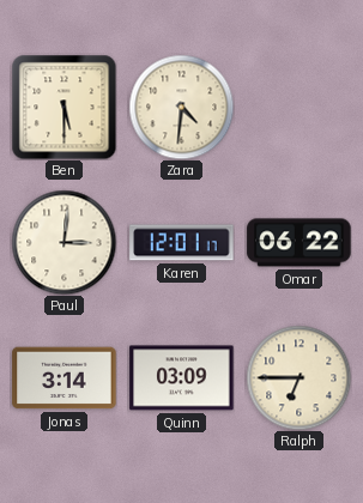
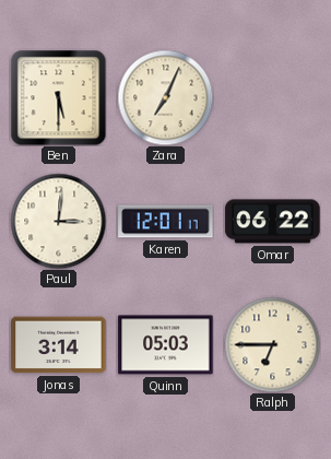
Zara: 4:31 -> 7:04 (165, 97)
Quinn: 03:09 -> 05:03 (166, 345)
